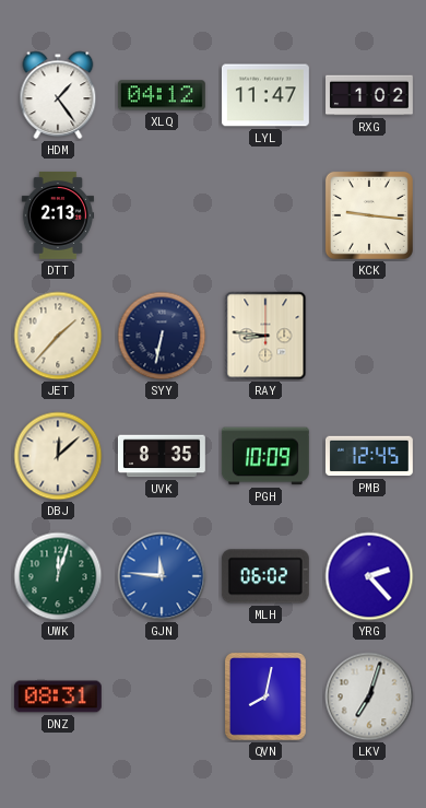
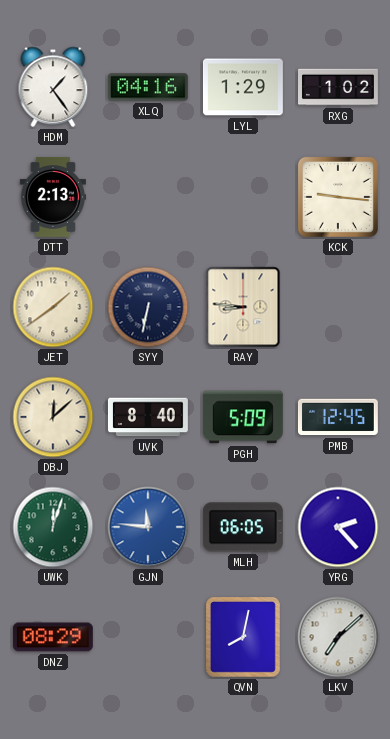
XLQ: 04:12 -> 04:16 (148, 87)
LYL: 11:47 -> 1:29 (243, 87)
JET: 1:37 -> 1:39 (53, 307)
UVK: 8:35 -> 8:40 (148, 417)
PGH: 10:09 -> 5:09 (243, 417)
MLH: 06:02 -> 06:05 (243, 527)
DNZ: 08:31 -> 08:29 (53, 637)
LKV: 7:03 -> 7:08 (338, 637)
